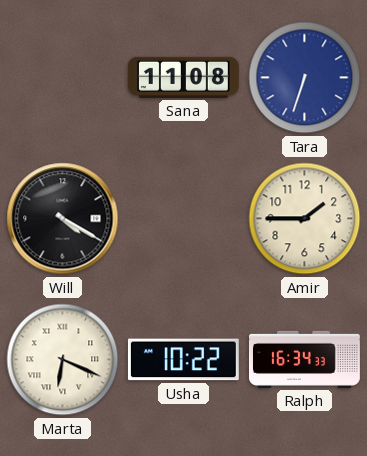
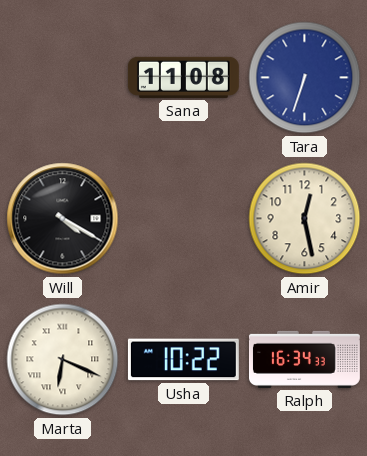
Amir: 1:45 -> 12:28 (305, 219)
